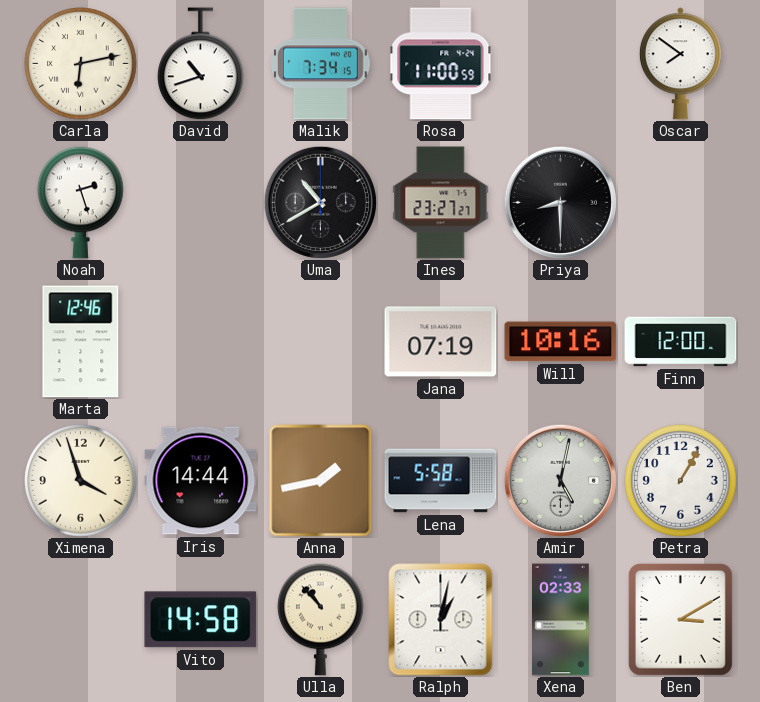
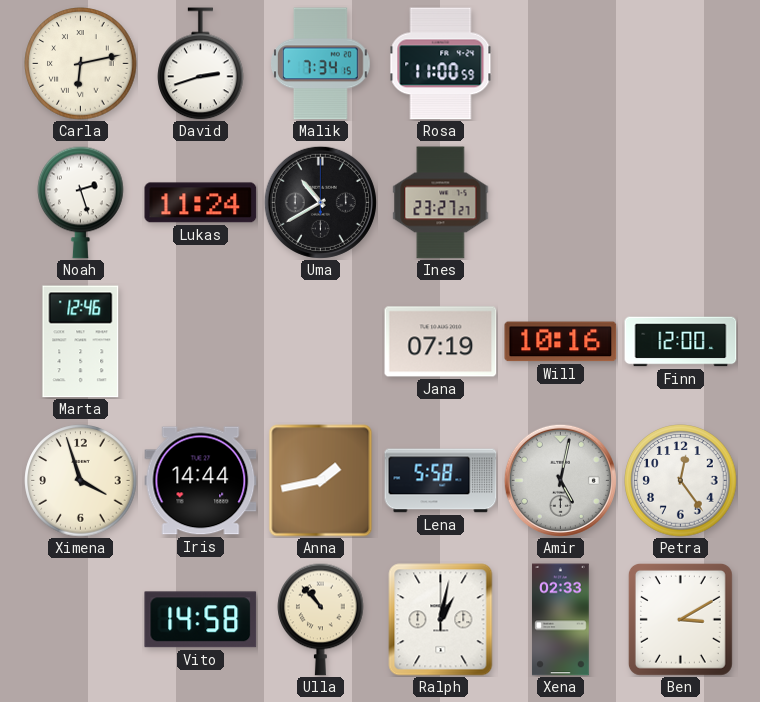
David: 10:42 -> 2:42 (201, 64)
Oscar: 7:51 -> none (680, 64)
Lukas: none -> 11:24 (201, 203)
Priya: 8:30 -> none (560, 202)
Petra: 1:05 -> 12:24 (681, 481)
